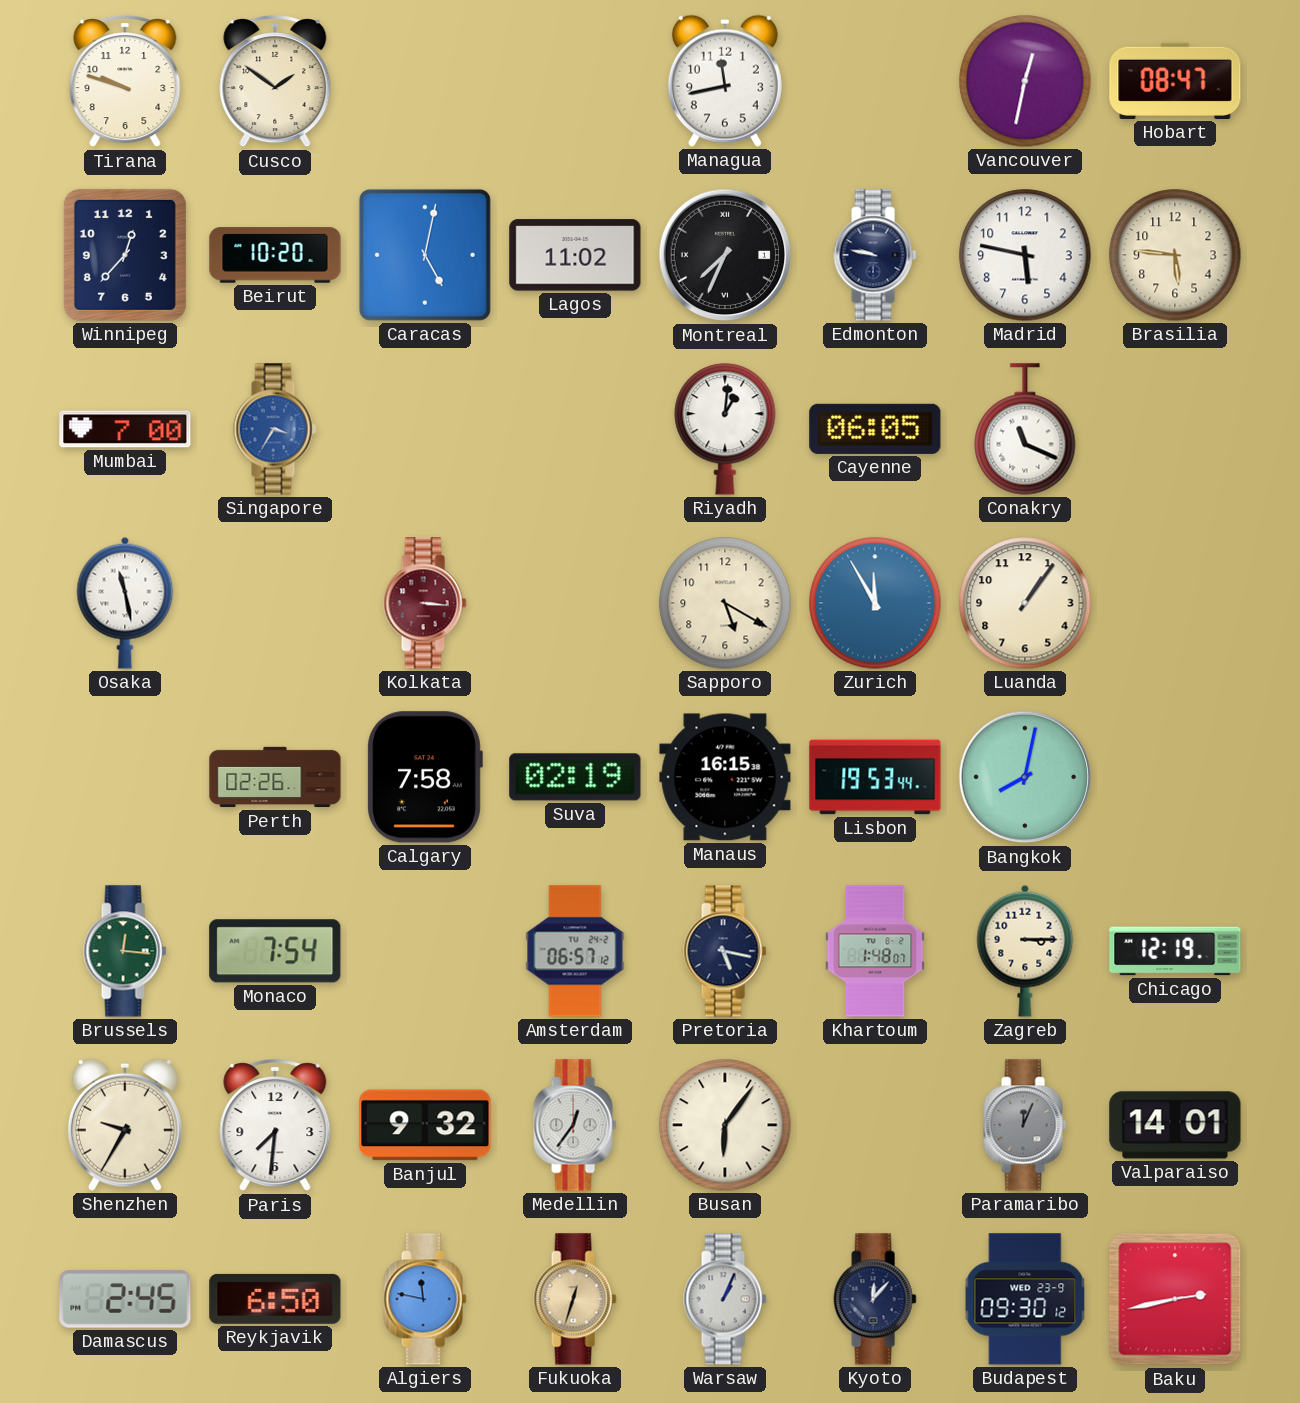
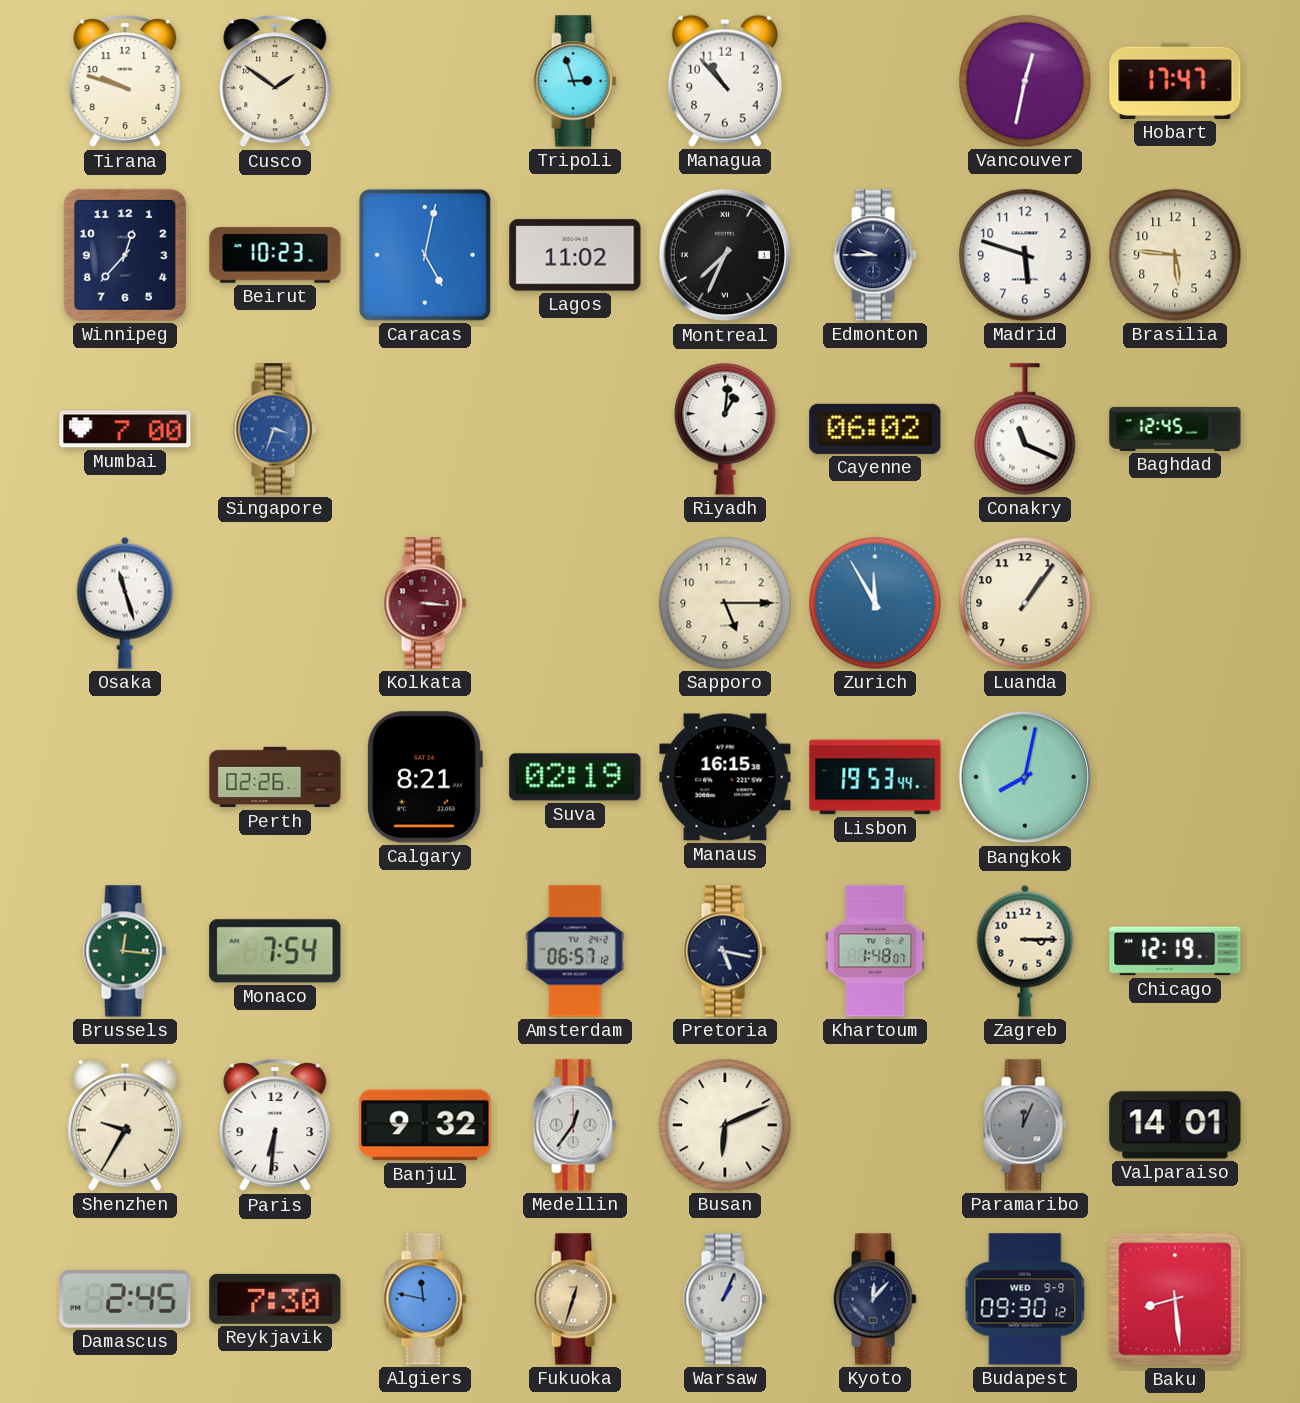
Tripoli: none -> 2:57 (575, 81)
Managua: 11:43 -> 10:53 (725, 81)
Hobart: 08:47 -> 17:47 (1175, 81)
Beirut: 10:20 -> 10:23 (275, 255)
Edmonton: 9:47 -> 9:45 (875, 255)
Madrid: 5:47 -> 5:48 (1025, 255)
Singapore: 3:35 -> 3:33 (275, 429)
Cayenne: 06:05 -> 06:02 (875, 429)
Baghdad: none -> 12:45 (1175, 429)
Osaka: 11:28 -> 11:27 (125, 603)
Sapporo: 5:20 -> 5:15 (725, 603)
Calgary: 7:58 -> 8:21 (425, 777)
Paris: 7:31 -> 6:31 (275, 1126)
Busan: 6:06 -> 6:11 (725, 1125)
Reykjavik: 6:50 -> 7:30 (275, 1299)
Budapest date: WED 23-9 -> WED 9-9 (1025, 1299)
Baku: 2:43 -> 8:29 (1175, 1299)
